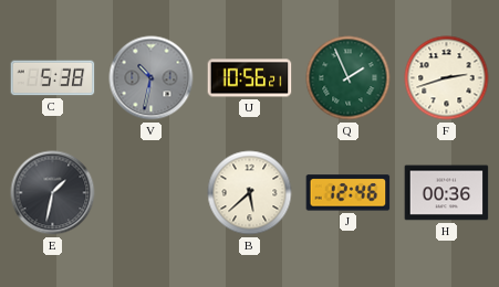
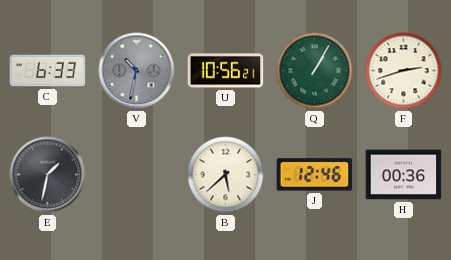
C: 5:38 -> 6:33 (48, 71)
Q: 1:56 -> 1:05 (315, 71)
